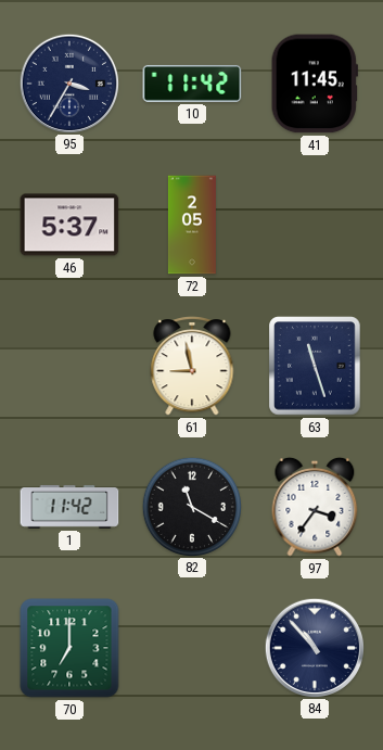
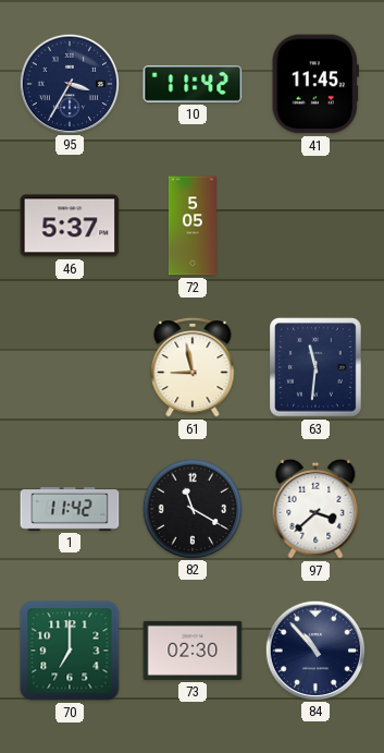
72: 2:05 -> 5:05 (193, 226)
63: 11:27 -> 11:31 (315, 367)
97: 3:36 -> 3:38 (315, 509)
73: none -> 02:30 (193, 651)
